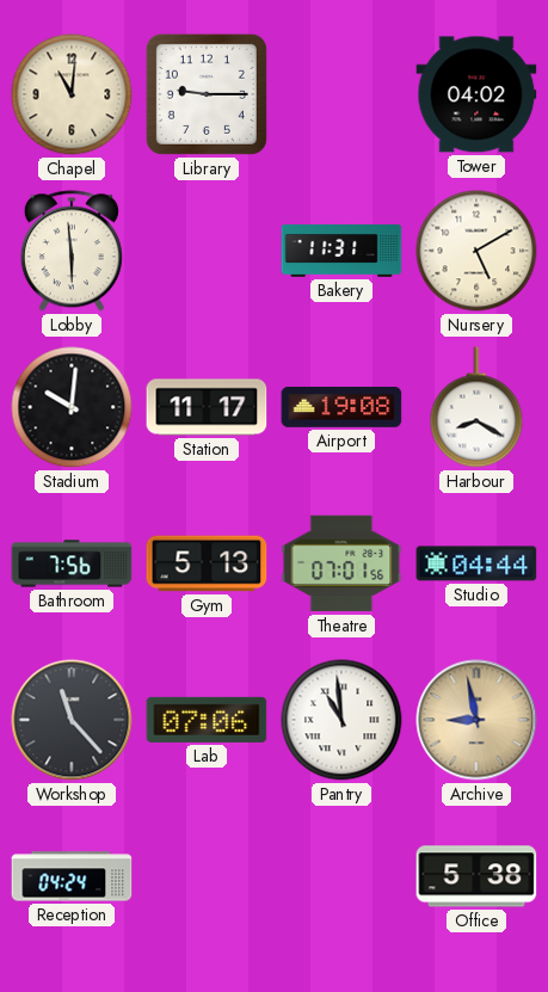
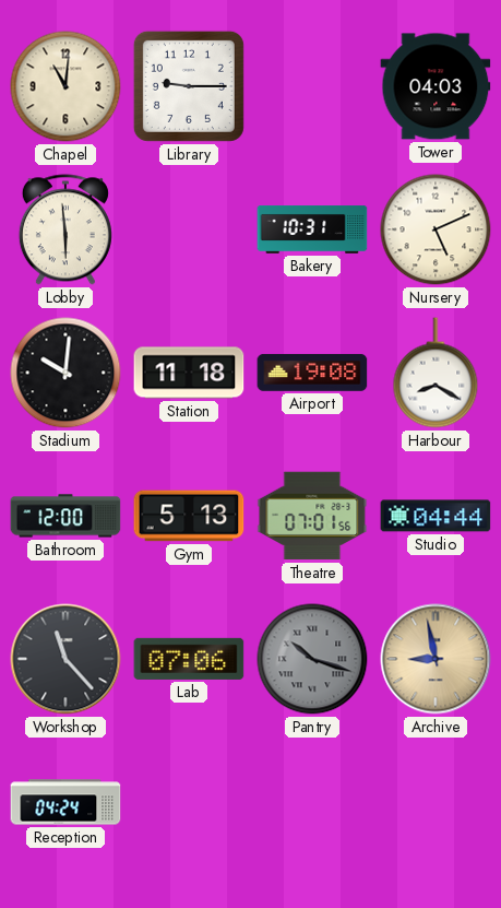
Tower: 04:02 -> 04:03 (436, 86)
Bakery: 11:31 -> 10:31 (312, 231)
Nursery: 5:10 -> 5:11 (436, 229)
Station: 11:17 -> 11:18 (189, 373)
Bathroom: 7:56 -> 12:00 (65, 516)
Pantry: 10:59 -> 10:18 (312, 659)
Pantry dial: white -> grey (312, 659)
Office: 5:38 -> none (476, 876)
